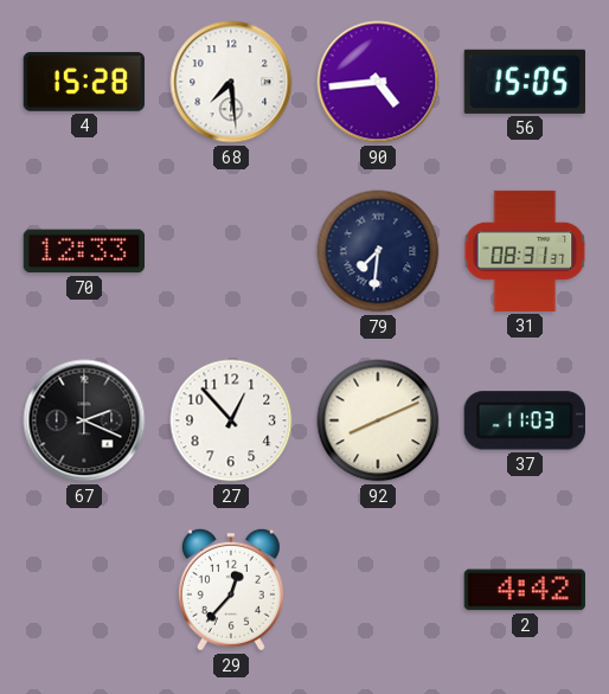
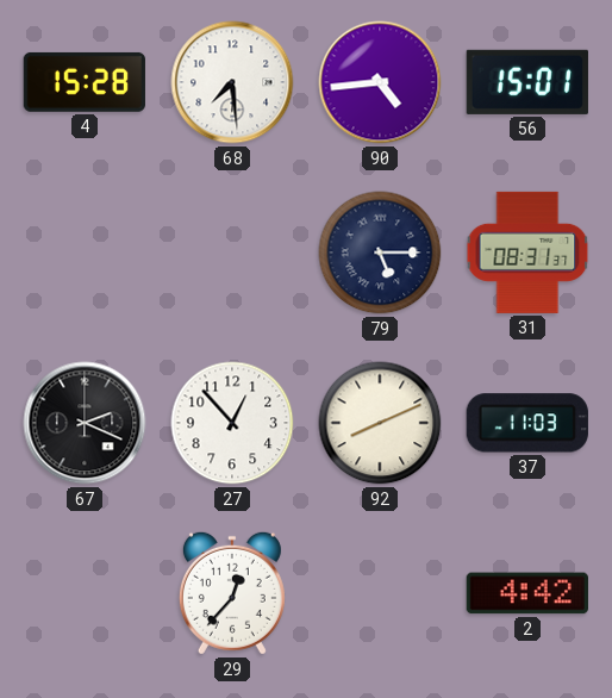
56: 15:05 -> 15:01 (527, 82)
70: 12:33 -> none (83, 251)
79: 7:31 -> 5:15 (380, 253)
